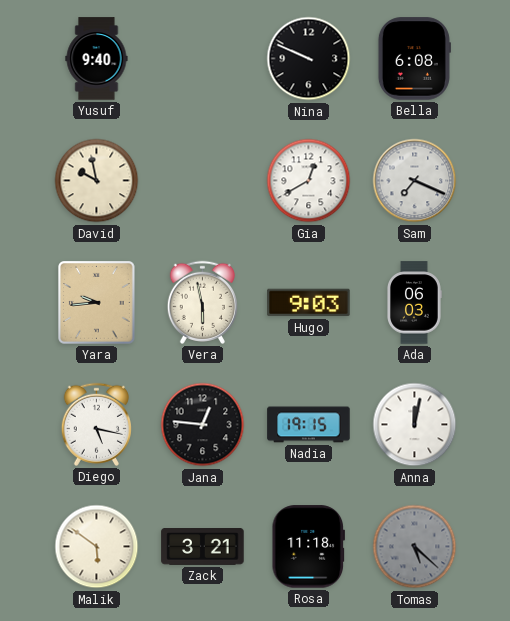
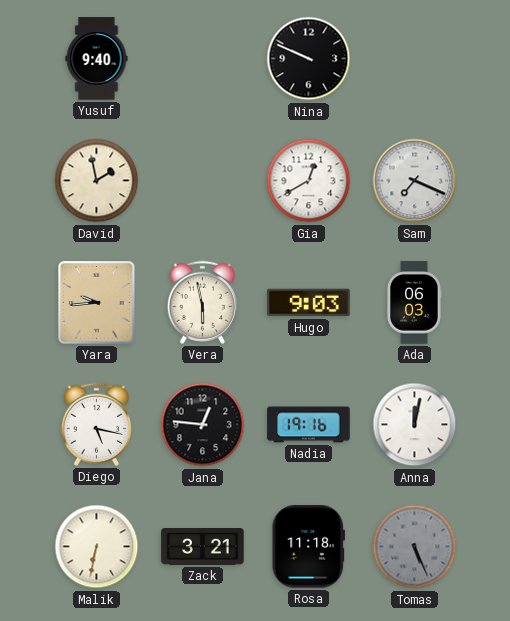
Bella: 6:08 -> none (414, 59)
David: 9:58 -> 1:58 (97, 181)
Nadia: 19:15 -> 19:16 (309, 425)
Malik: 5:51 -> 6:32 (97, 547)
Tomas: 5:22 -> 5:26 (415, 547)
